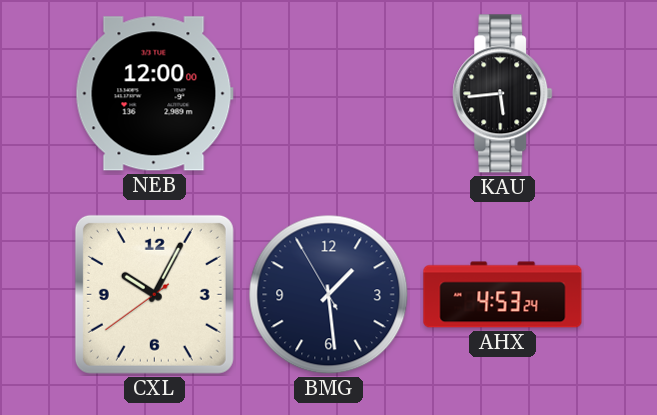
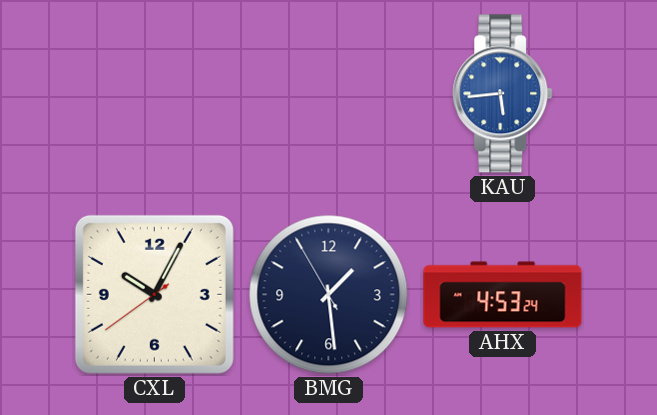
NEB: 12:00 -> none (154, 94)
KAU dial: black -> blue (503, 94)
